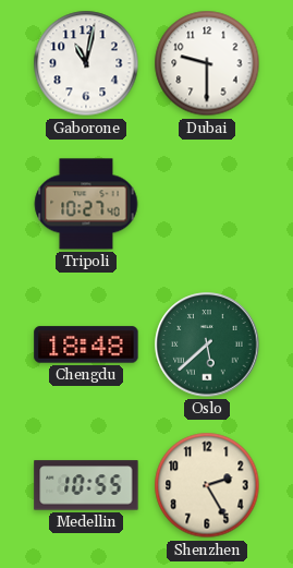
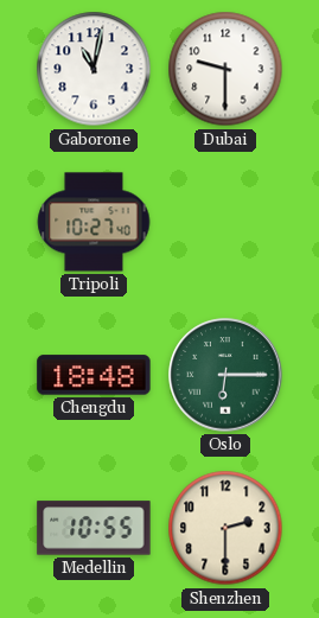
Oslo: 5:38 -> 6:15 (225, 375)
Shenzhen: 2:25 -> 2:30 (225, 528)
